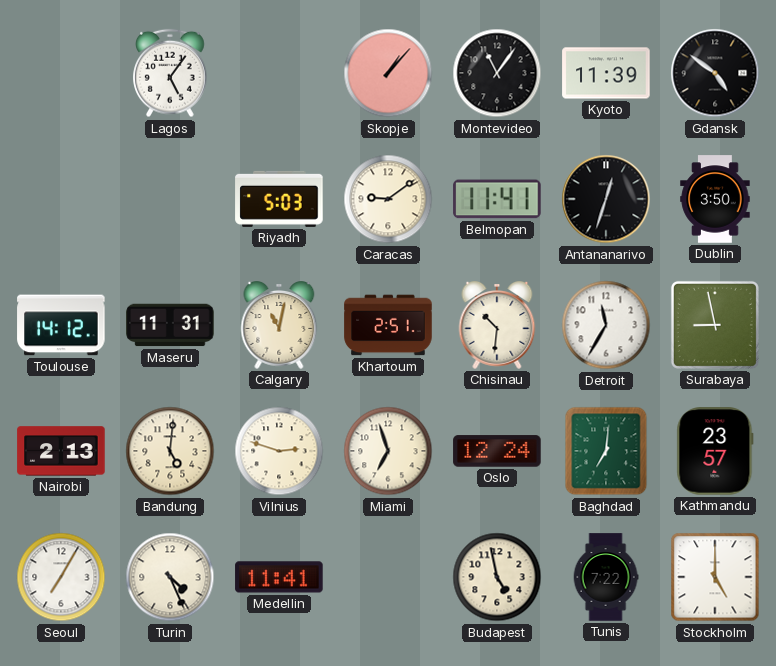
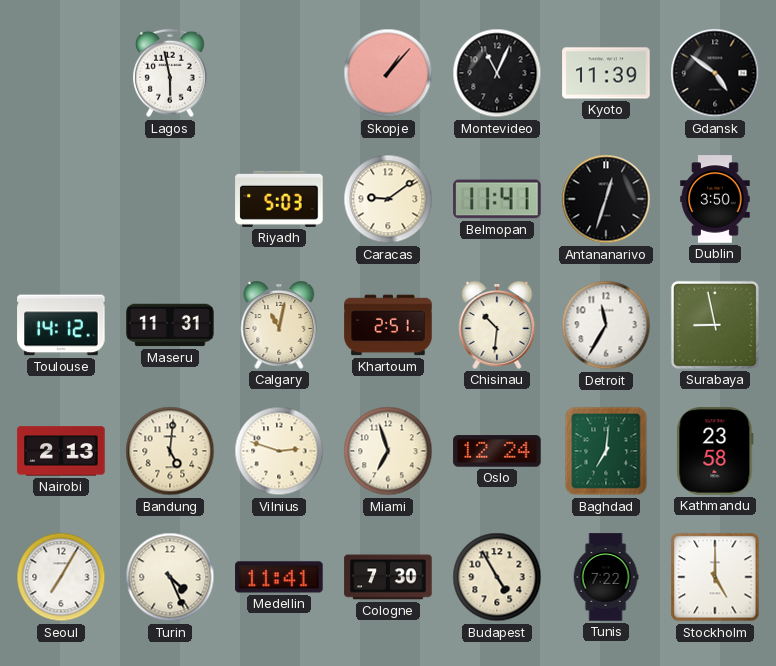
Lagos: 5:06 -> 5:58 (170, 73)
Montevideo: 11:06 -> 11:04 (497, 73)
Kathmandu: 23:57 -> 23:58 (715, 451)
Cologne: none -> 7:30 (388, 577)
Budapest: 4:58 -> 4:55 (497, 577)
